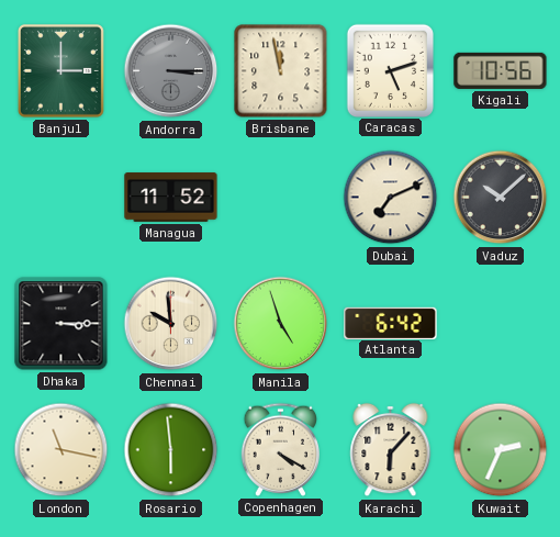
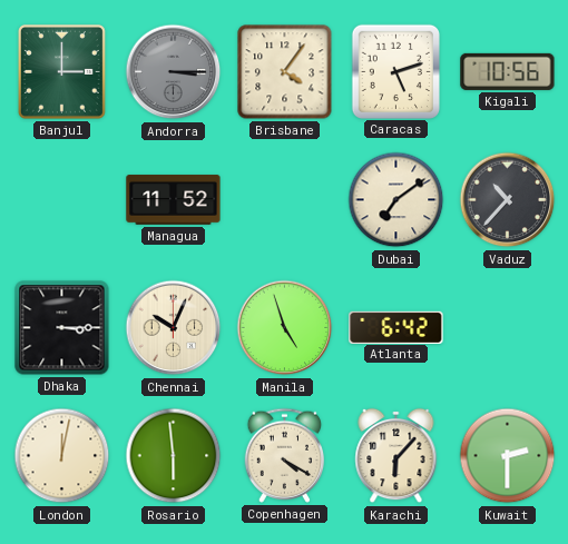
Brisbane: 11:58 -> 4:06 (285, 72)
Dubai: 7:11 -> 7:09 (396, 200)
Vaduz: 10:08 -> 10:37 (508, 200)
Chennai: 9:59 -> 10:04 (174, 328)
London: 11:17 -> 12:02 (62, 456)
Kuwait: 2:34 -> 2:30 (508, 456)
